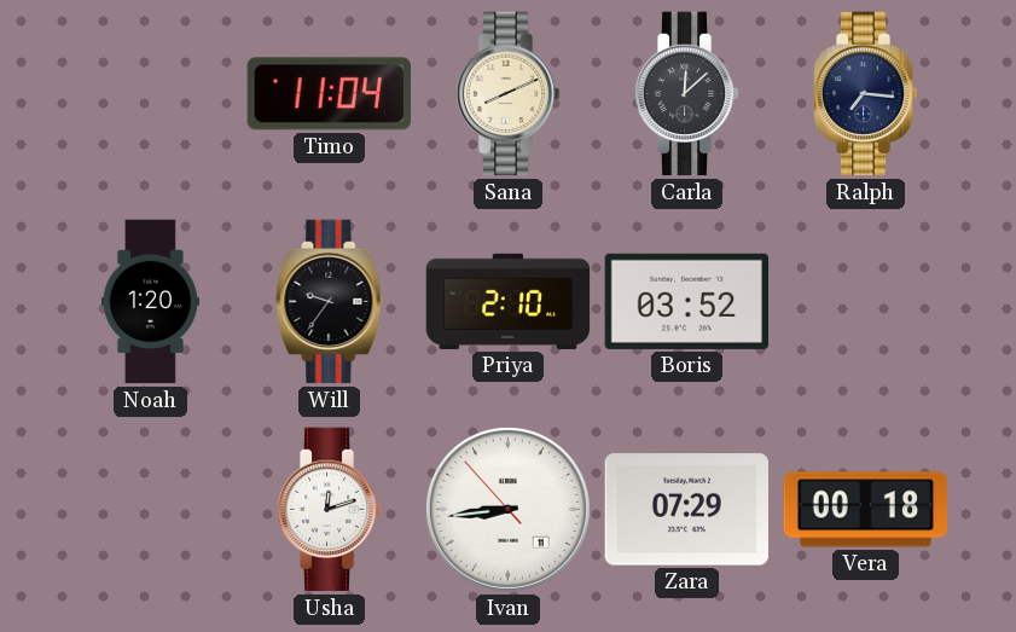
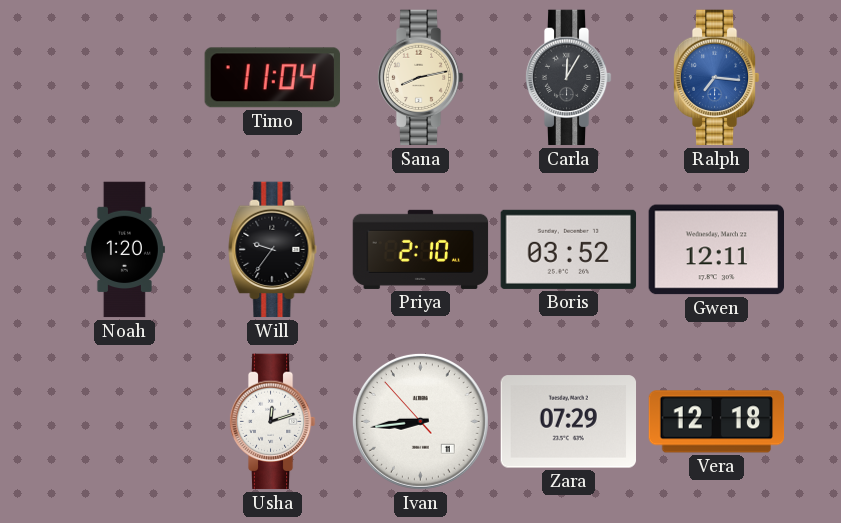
Sana: 8:11 -> 8:13 (420, 78)
Carla: 12:08 -> 12:05 (568, 78)
Ralph dial: navy -> blue (716, 78)
Gwen: none -> 12:11 (716, 250)
Vera: 00:18 -> 12:18 (717, 422)
